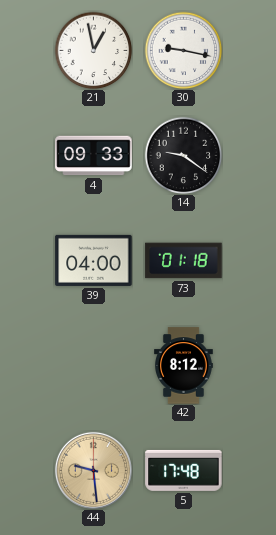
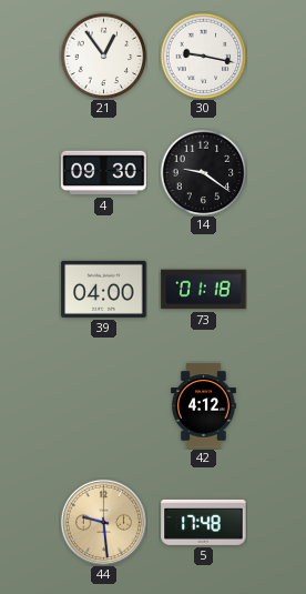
21: 12:58 -> 12:54 (103, 56)
4: 09:33 -> 09:30 (104, 173)
42: 8:12 -> 4:12 (204, 406)
